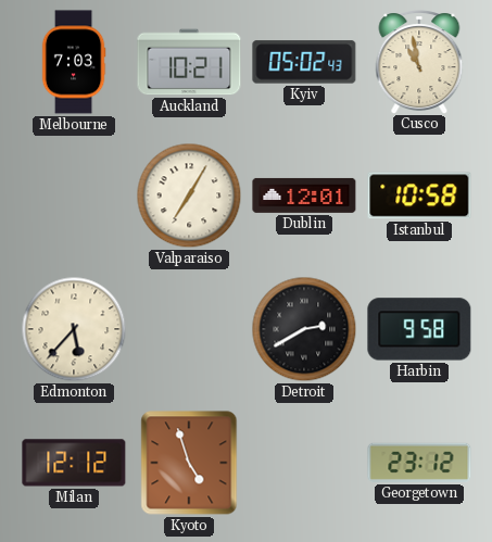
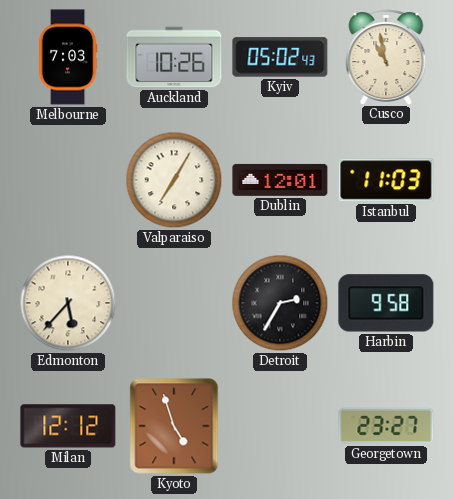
Auckland: 10:21 -> 10:26 (174, 57)
Istanbul: 10:58 -> 11:03 (386, 180)
Detroit: 2:40 -> 2:35 (280, 303)
Georgetown: 23:12 -> 23:27 (386, 426)
